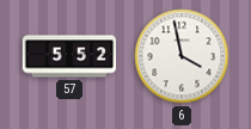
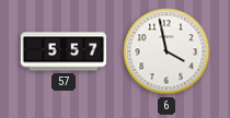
57: 5:52 -> 5:57 (64, 51)
